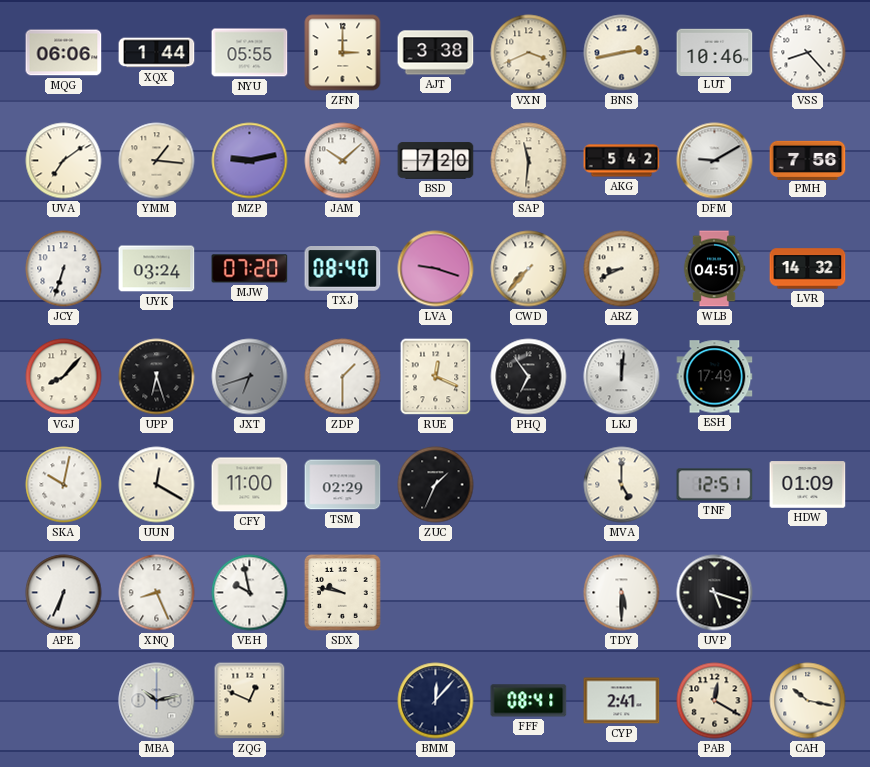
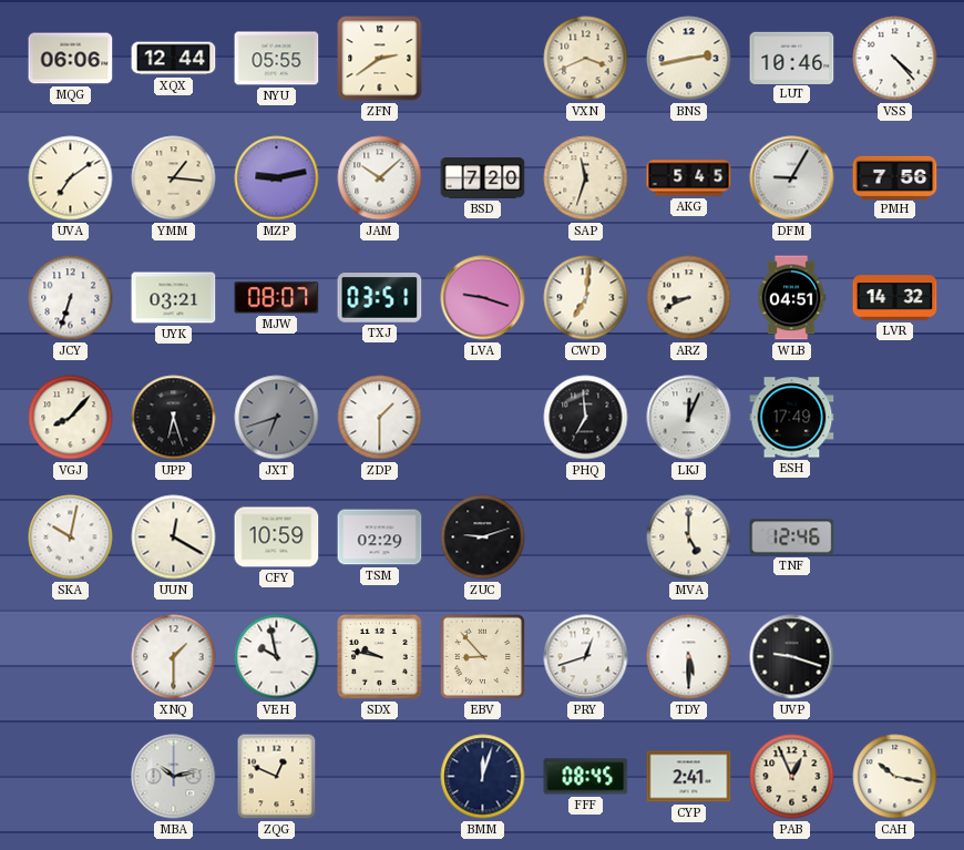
XQX: 1:44 -> 12:44 (174, 59)
ZFN: 3:00 -> 2:39 (380, 59)
AJT: 3:38 -> none (436, 53)
VSS: 8:23 -> 4:23 (895, 59)
SAP: 11:31 -> 11:33 (586, 178)
AKG: 5:42 -> 5:45 (689, 178)
DFM: 9:10 -> 9:05 (792, 178)
UYK: 03:24 -> 03:21 (174, 298)
MJW: 07:20 -> 08:07 (277, 298)
TXJ: 08:40 -> 03:51 (380, 298)
CWD: 7:37 -> 7:01 (586, 298)
RUE: 12:19 -> none (436, 377)
PHQ: 6:54 -> 6:59 (586, 418)
LKJ: 12:01 -> 12:04 (689, 418)
CFY: 11:00 -> 10:59 (277, 537)
ZUC: 1:34 -> 9:12 (483, 537)
TNF: 12:51 -> 12:46 (792, 537)
HDW: 01:09 -> none (808, 485)
APE: 6:34 -> none (64, 593)
XNQ: 8:26 -> 1:30 (174, 657)
EBV: none -> 8:53 (483, 657)
PRY: none -> 12:42 (586, 657)
UVP: 5:18 -> 9:18 (792, 657)
BMM: 12:07 -> 12:03 (483, 777)
FFF: 08:41 -> 08:45 (586, 777)
PAB: 12:20 -> 12:56 (792, 777)
